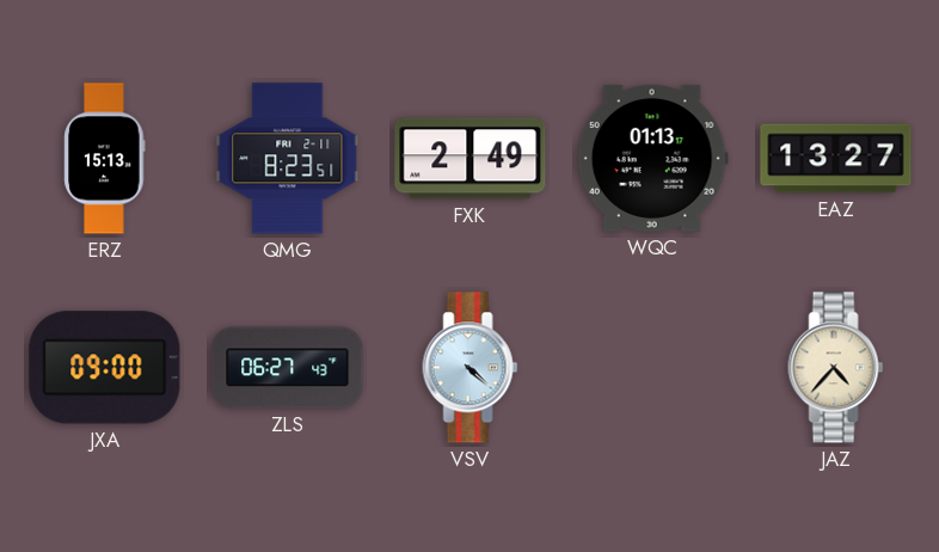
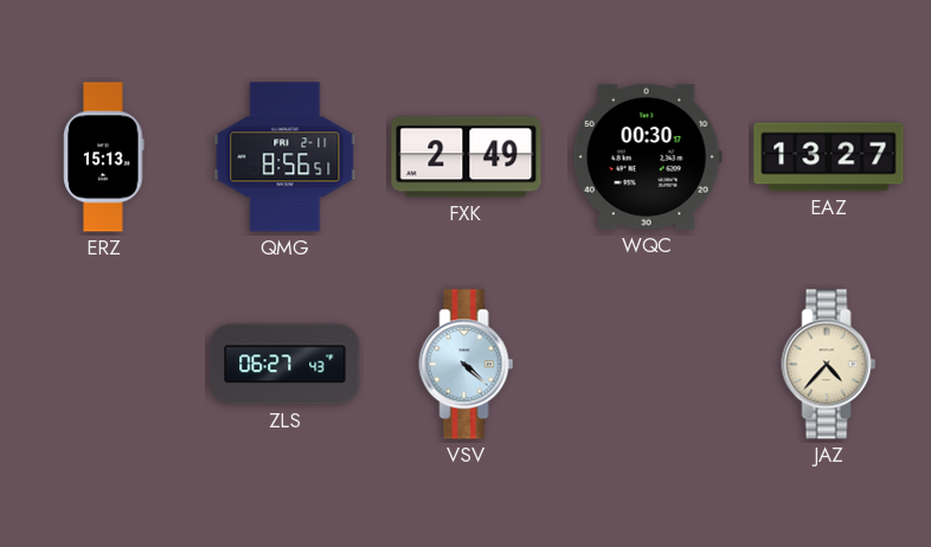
QMG: 8:23 -> 8:56 (285, 157)
WQC: 01:13 -> 00:30 (647, 156)
JXA: 09:00 -> none (105, 368)
